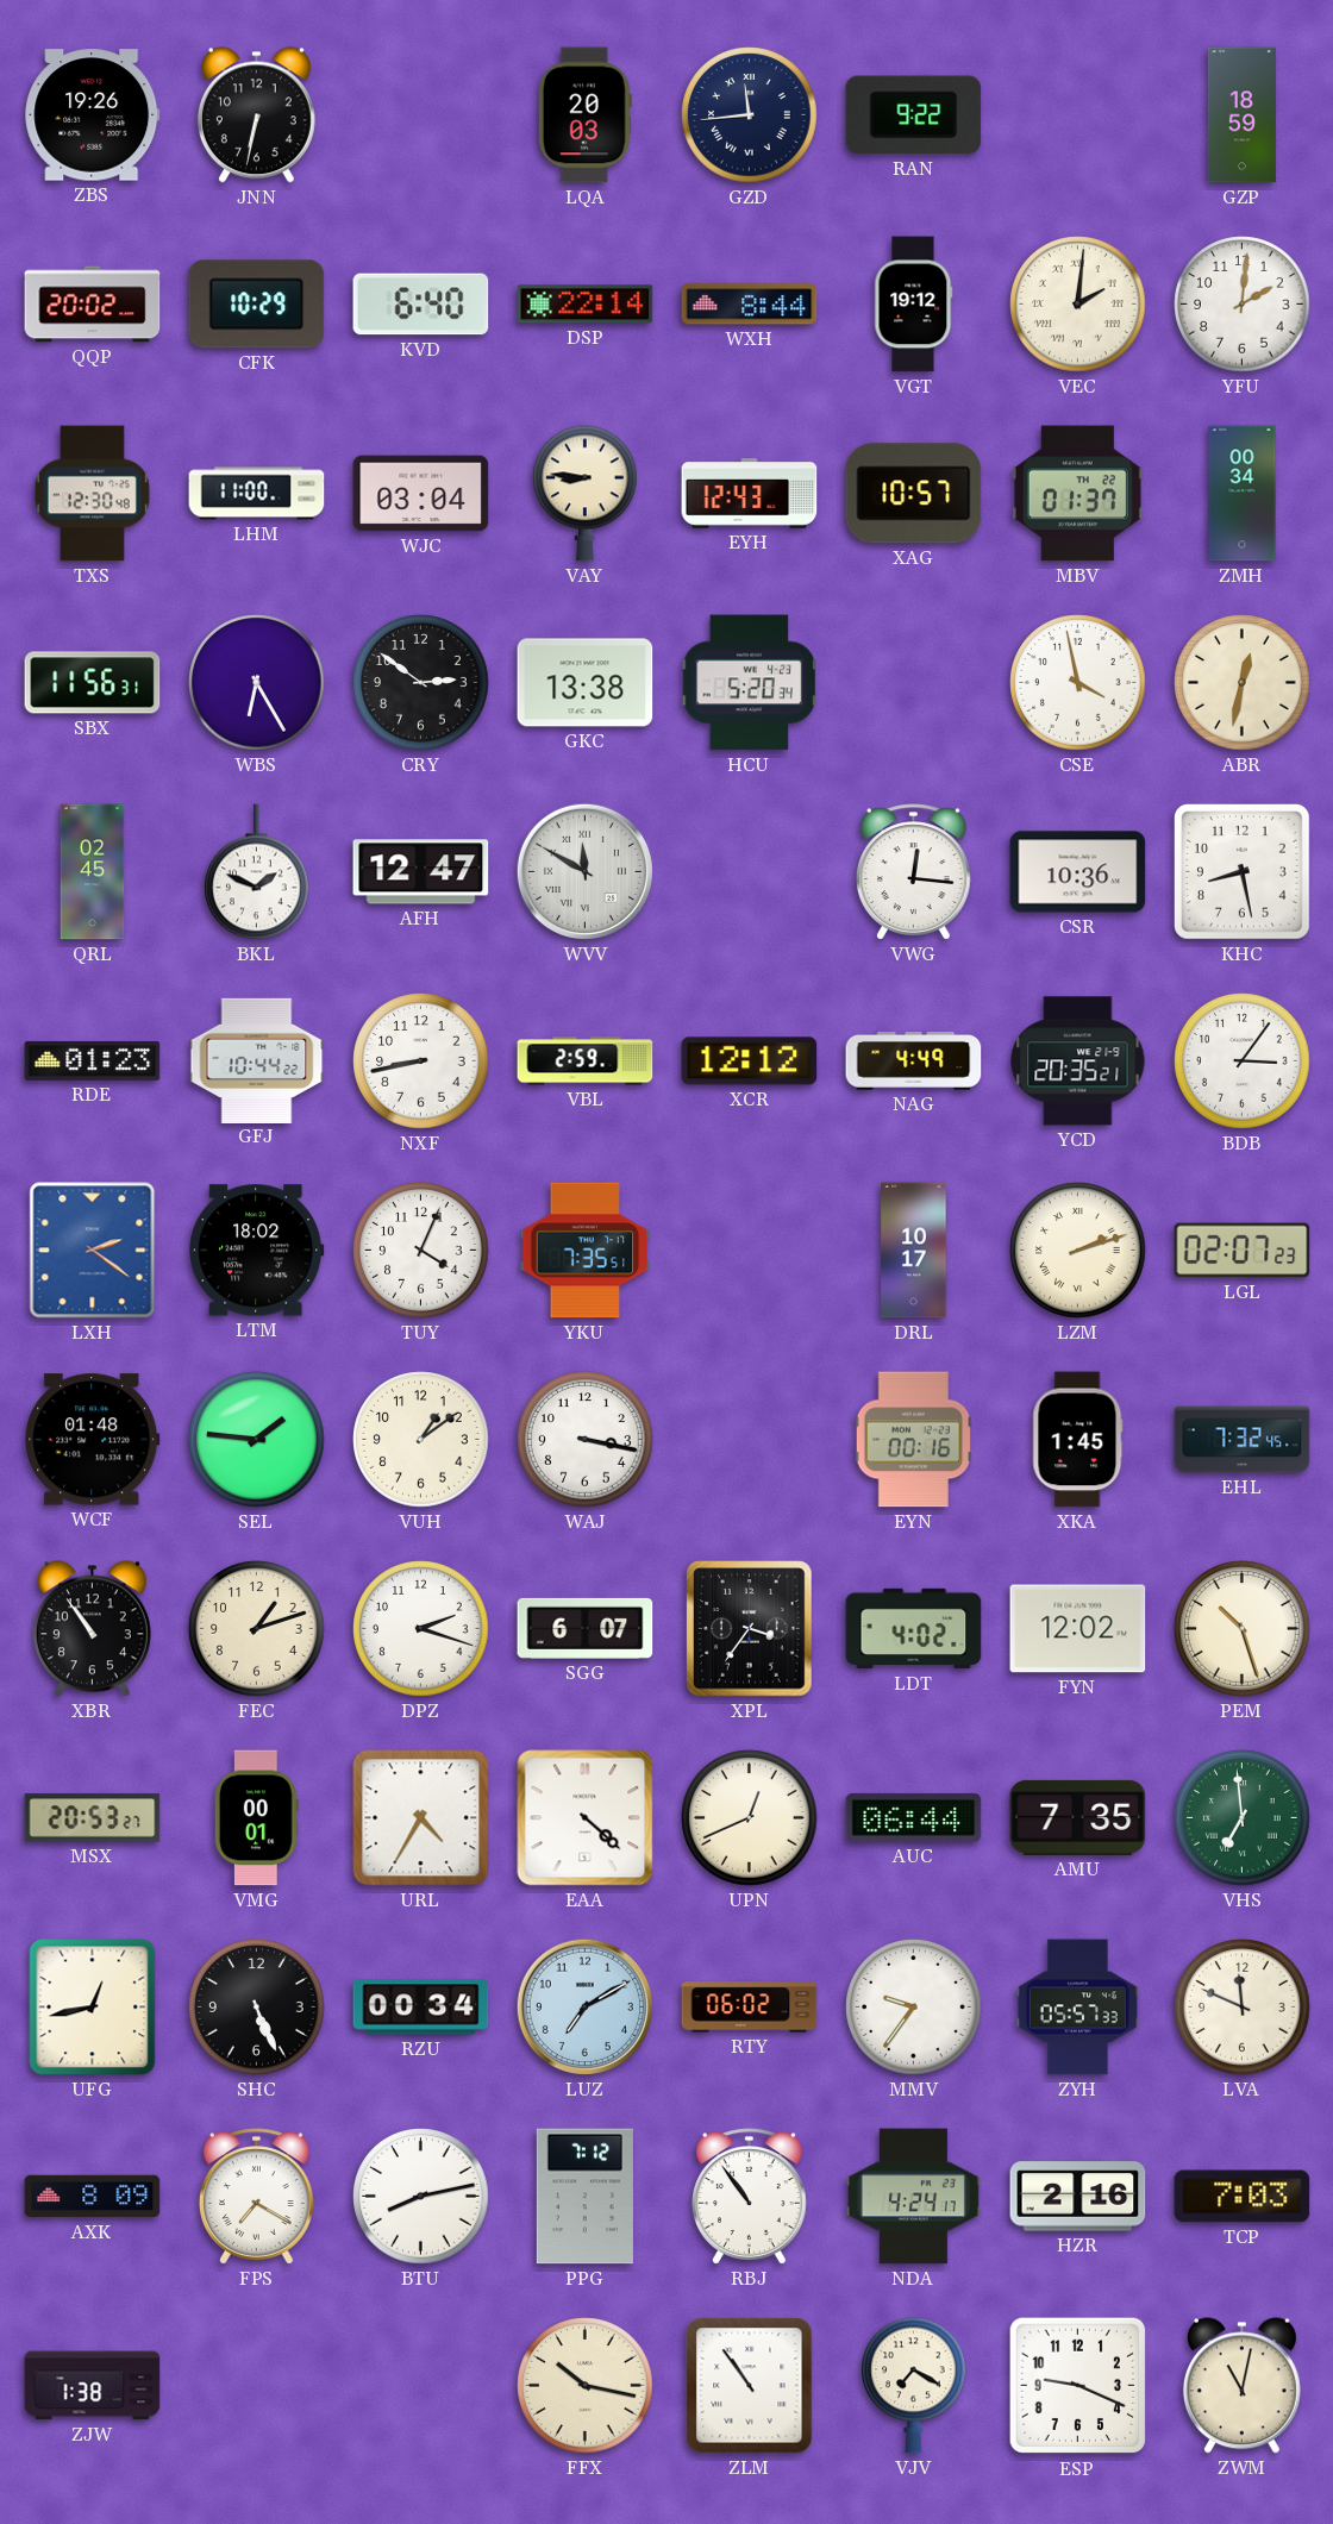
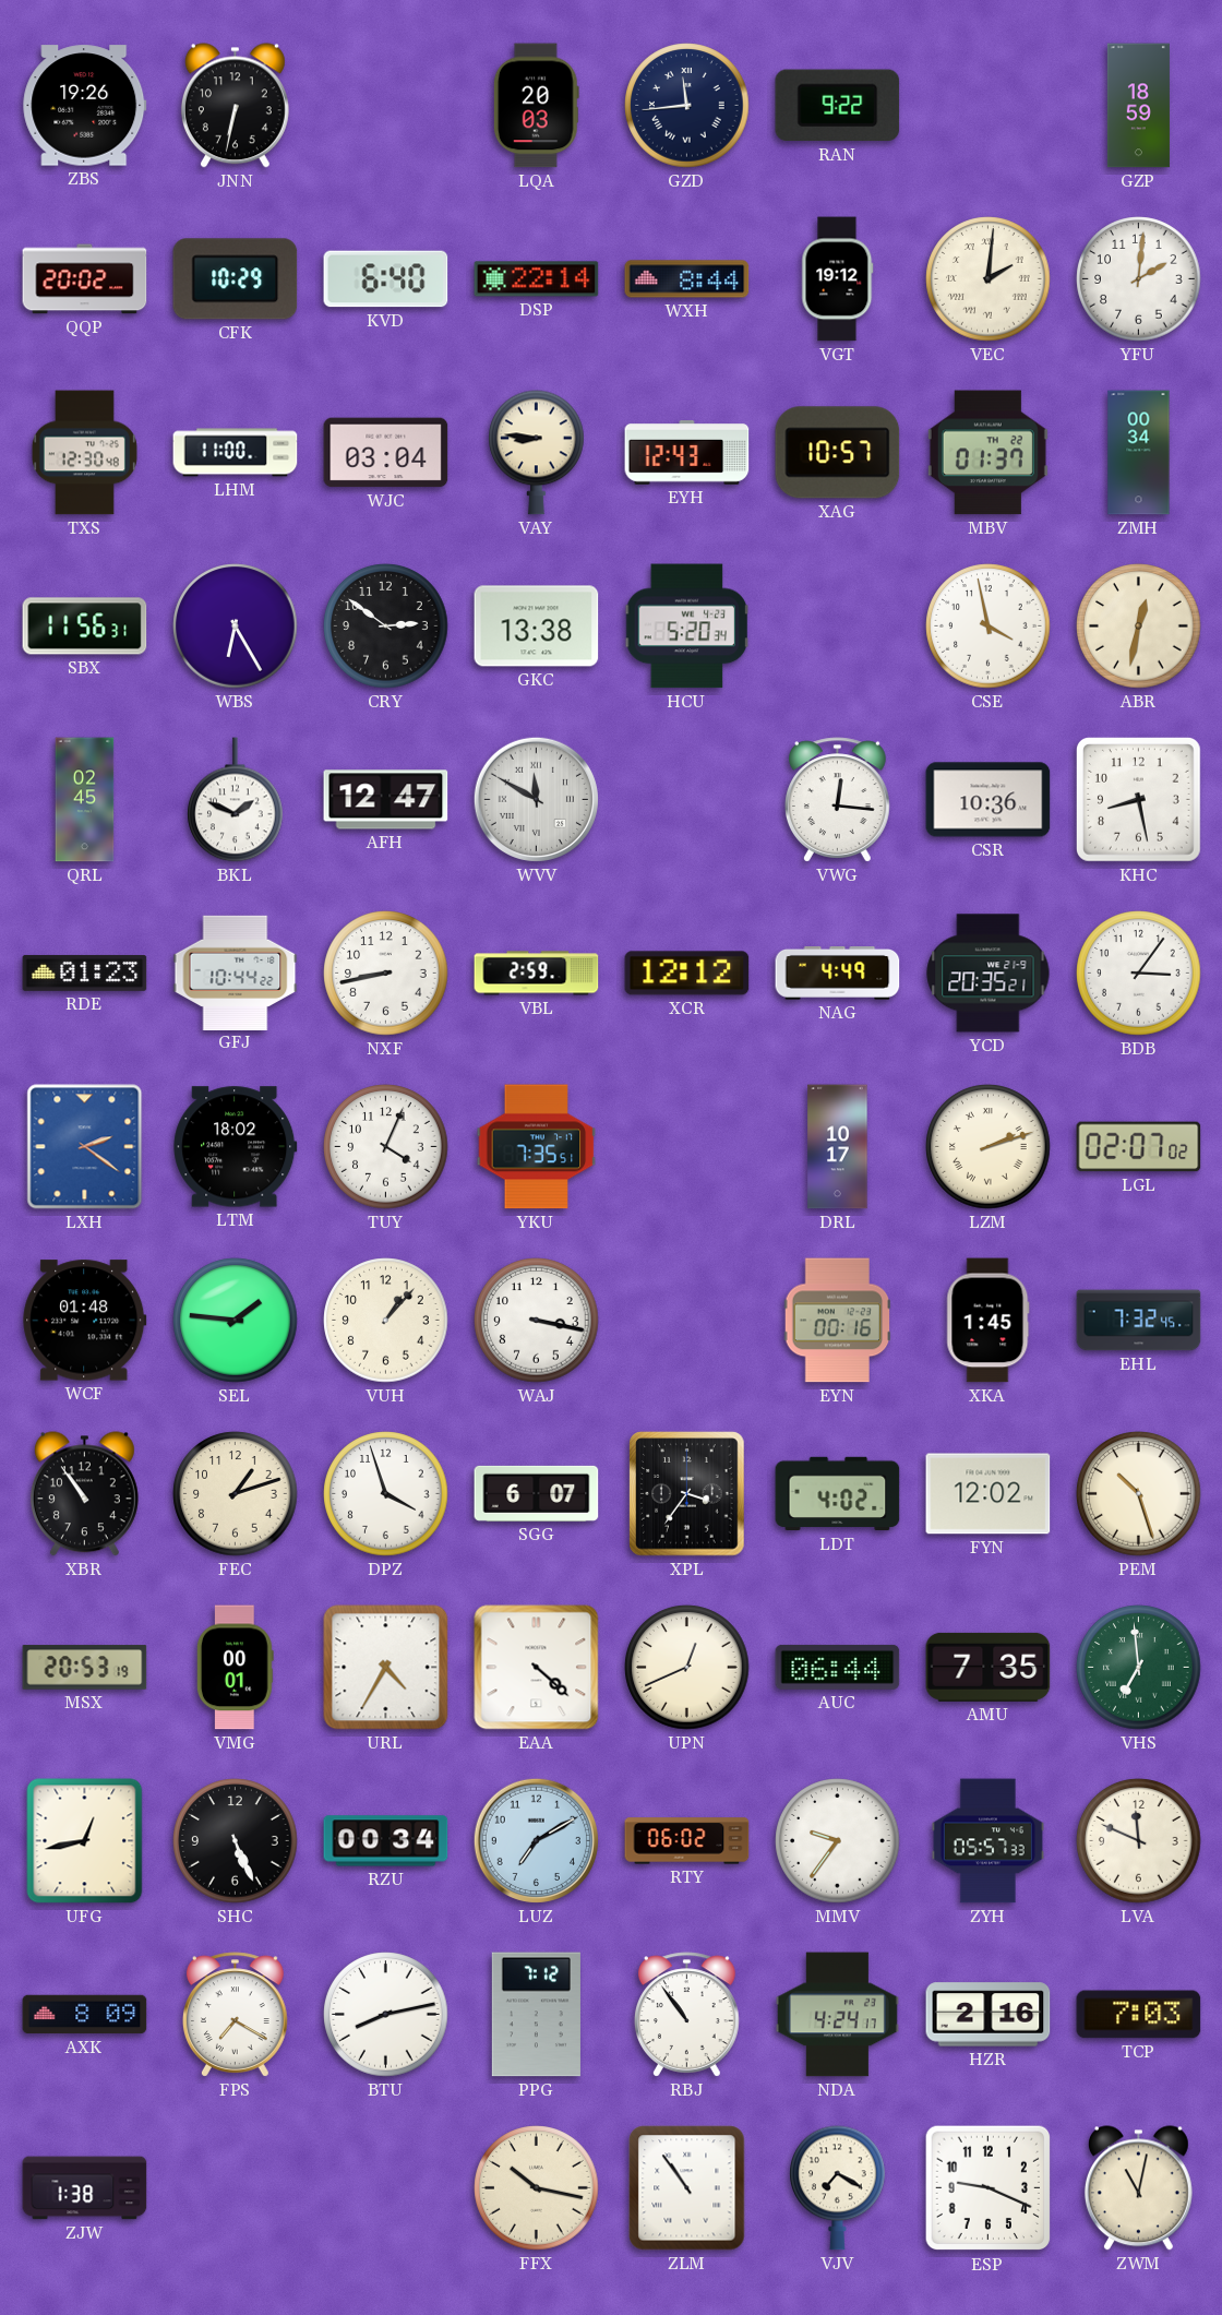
LGL: 02:07:23 -> 02:07:02 (1139, 1147)
VUH: 1:09 -> 1:07 (386, 1321)
DPZ: 2:18 -> 3:57 (386, 1494)
MSX: 20:53:27 -> 20:53:19 (85, 1668)
